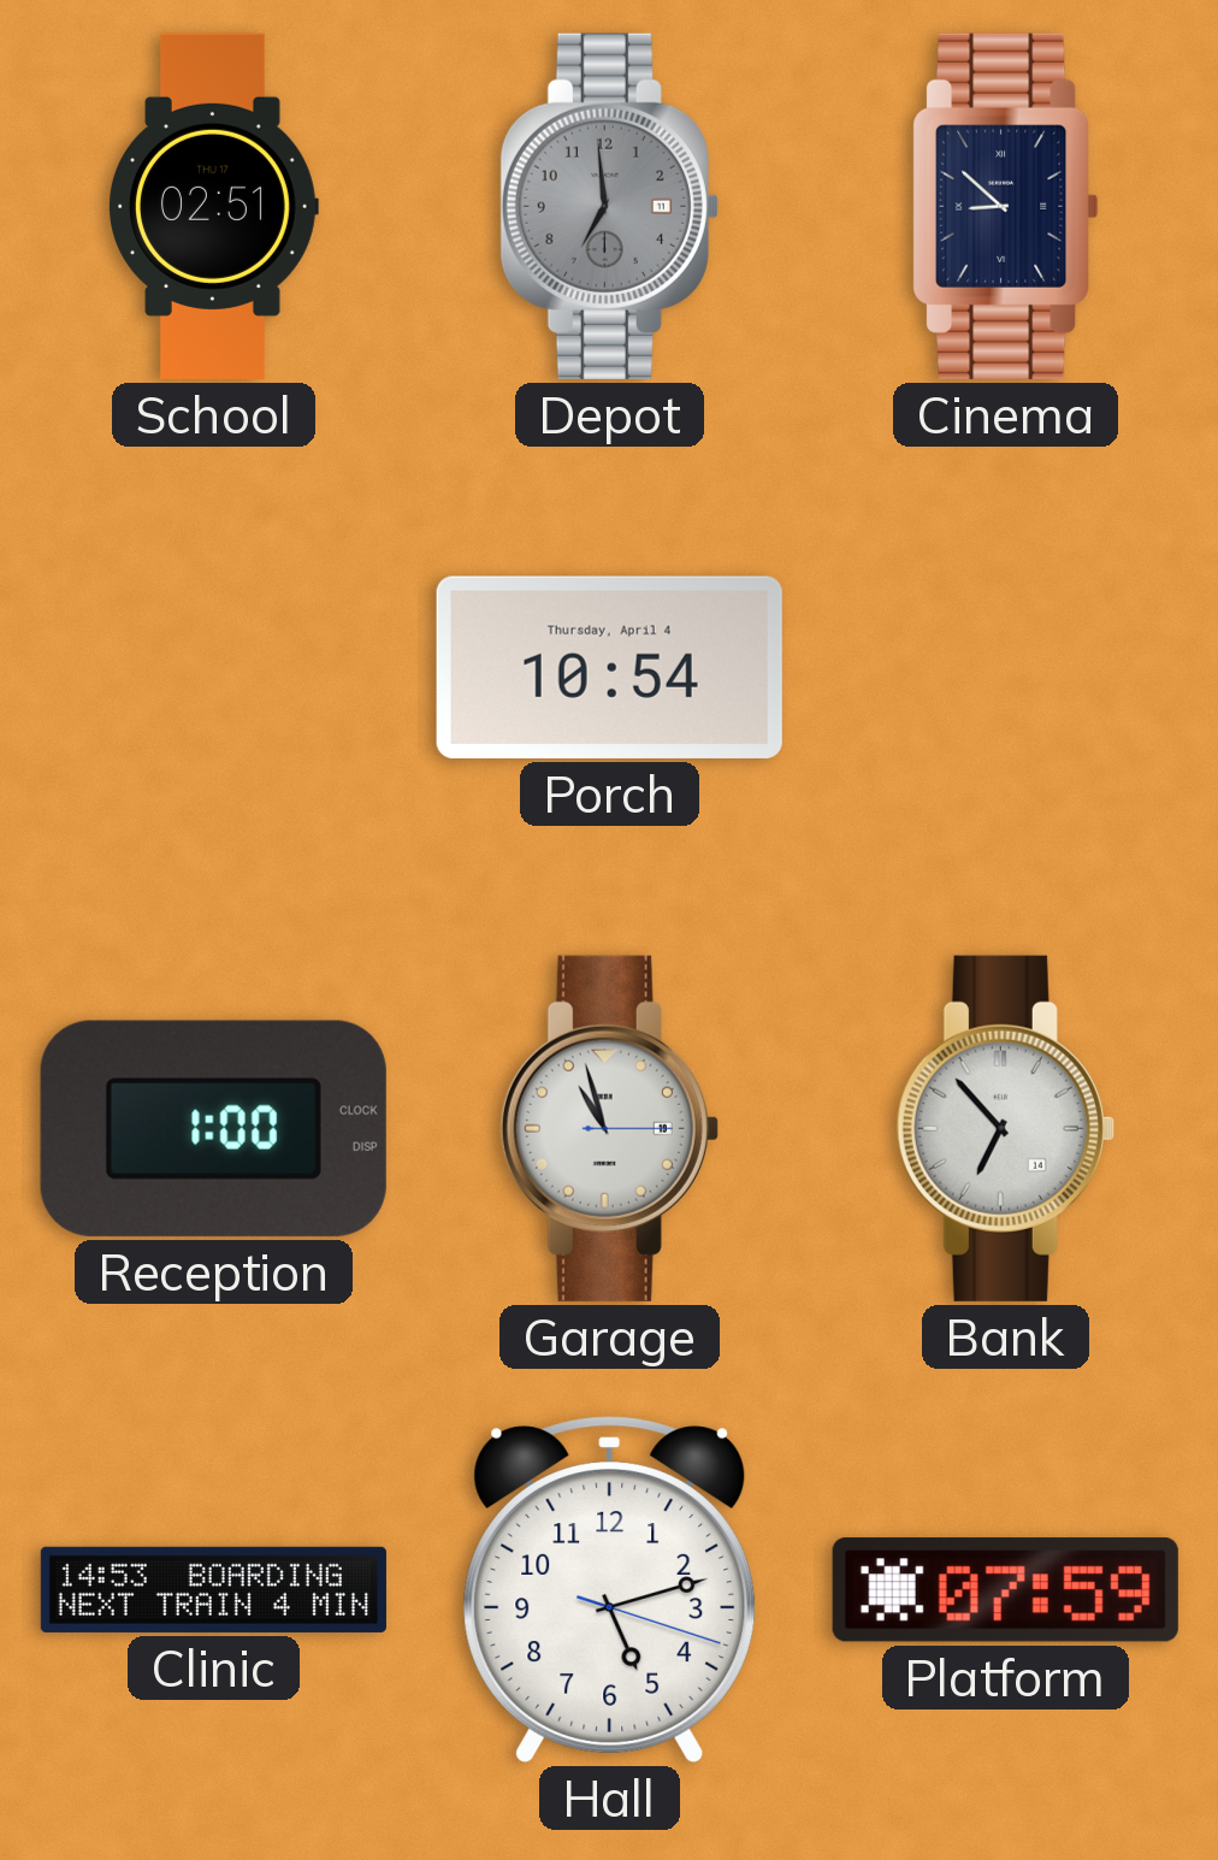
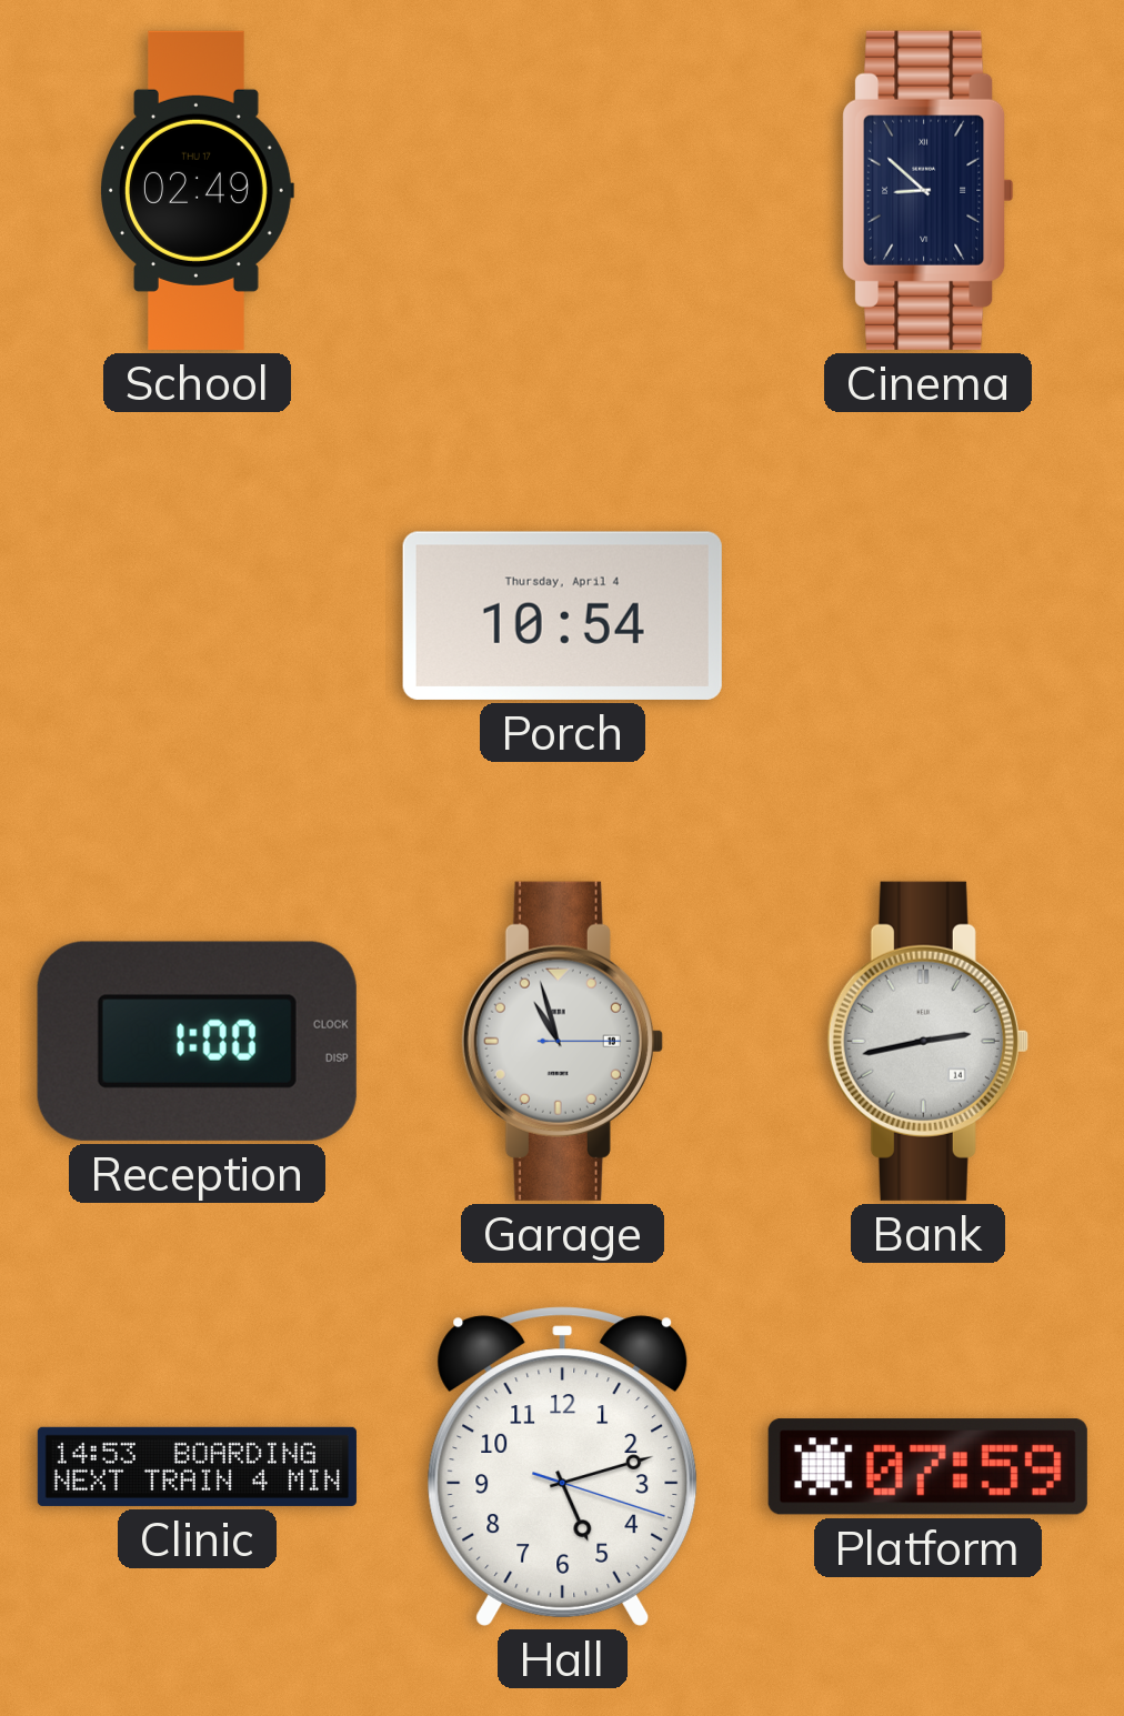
School: 02:51 -> 02:49 (198, 190)
Depot: 6:59 -> none (609, 206)
Bank: 6:53 -> 2:43 (927, 1041)
